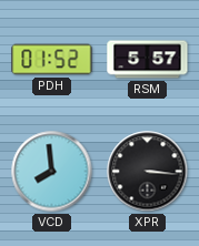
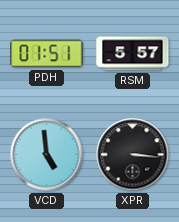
PDH: 01:52 -> 01:51 (47, 54)
VCD: 7:59 -> 4:59 (47, 155)
